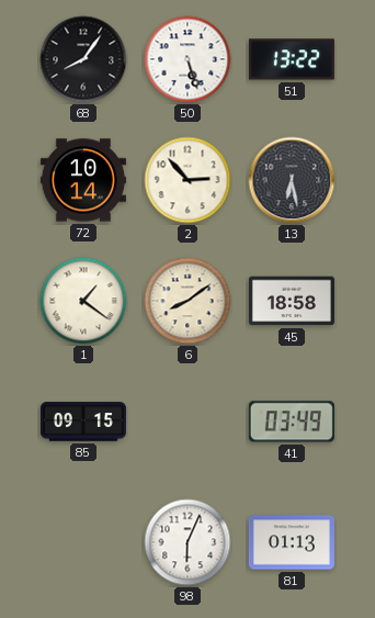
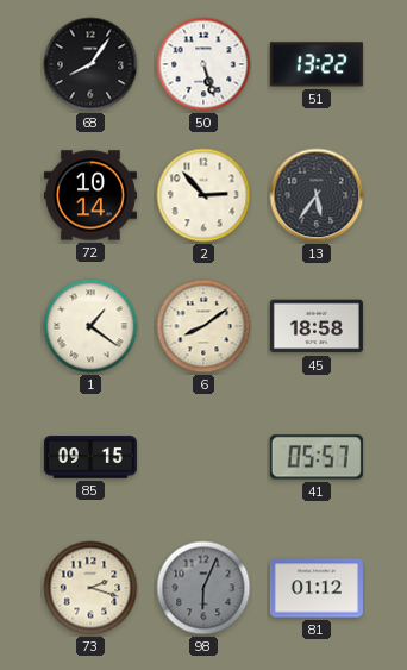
13: 6:28 -> 5:36 (317, 195)
41: 03:49 -> 05:57 (317, 457)
73: none -> 2:18 (90, 588)
98 dial: white -> grey (203, 588)
81: 01:13 -> 01:12 (317, 588)
